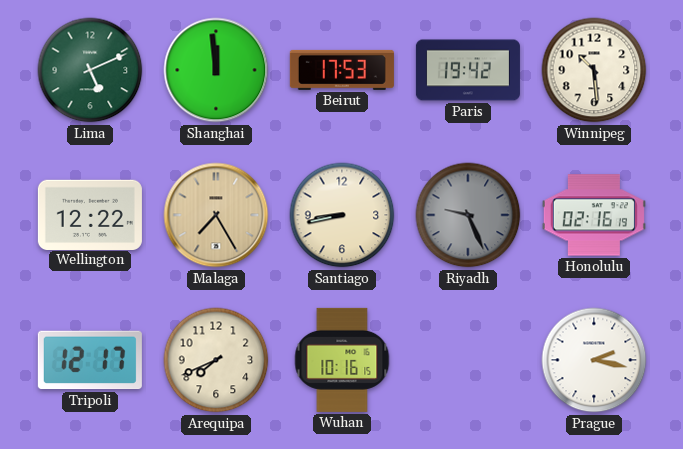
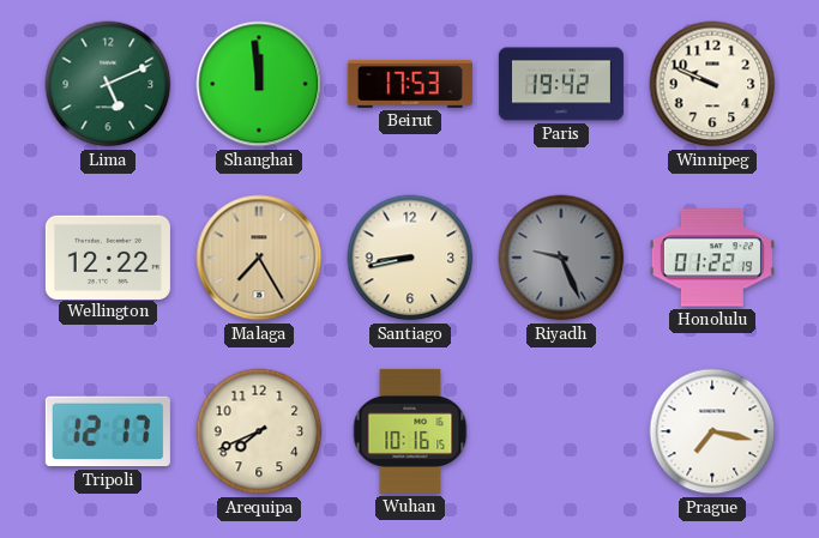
Winnipeg: 10:29 -> 9:49 (712, 84)
Honolulu: 02:16 -> 01:22 (712, 258)
Prague: 2:17 -> 7:17 (712, 431)
